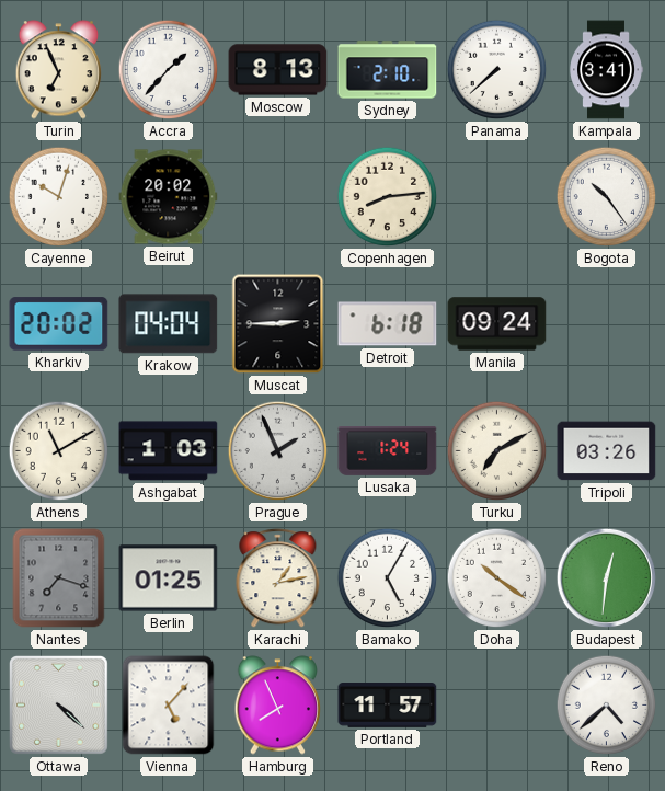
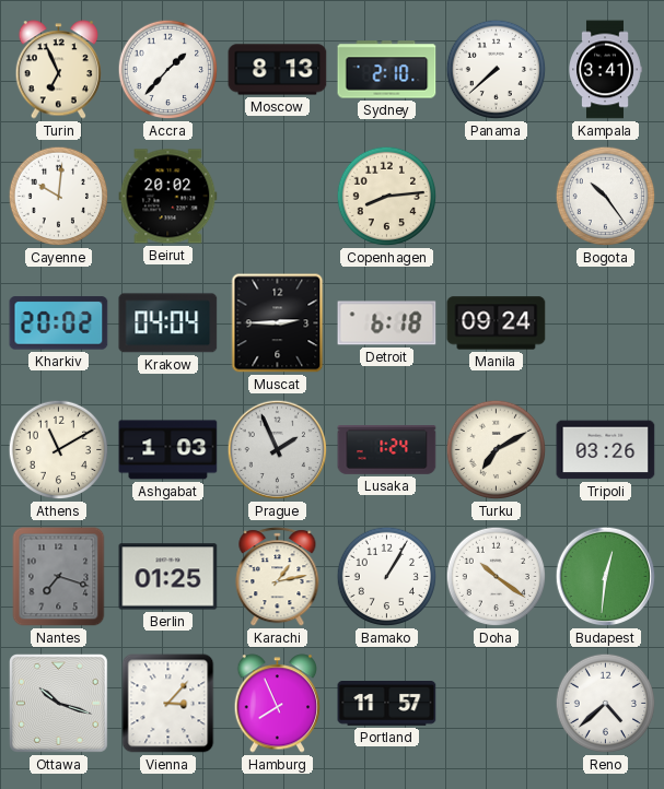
Cayenne: 10:03 -> 10:01 (59, 197)
Bamako: 5:05 -> 1:05 (387, 577)
Ottawa: 4:22 -> 10:18 (58, 703)
Vienna: 5:07 -> 3:07 (168, 704)
